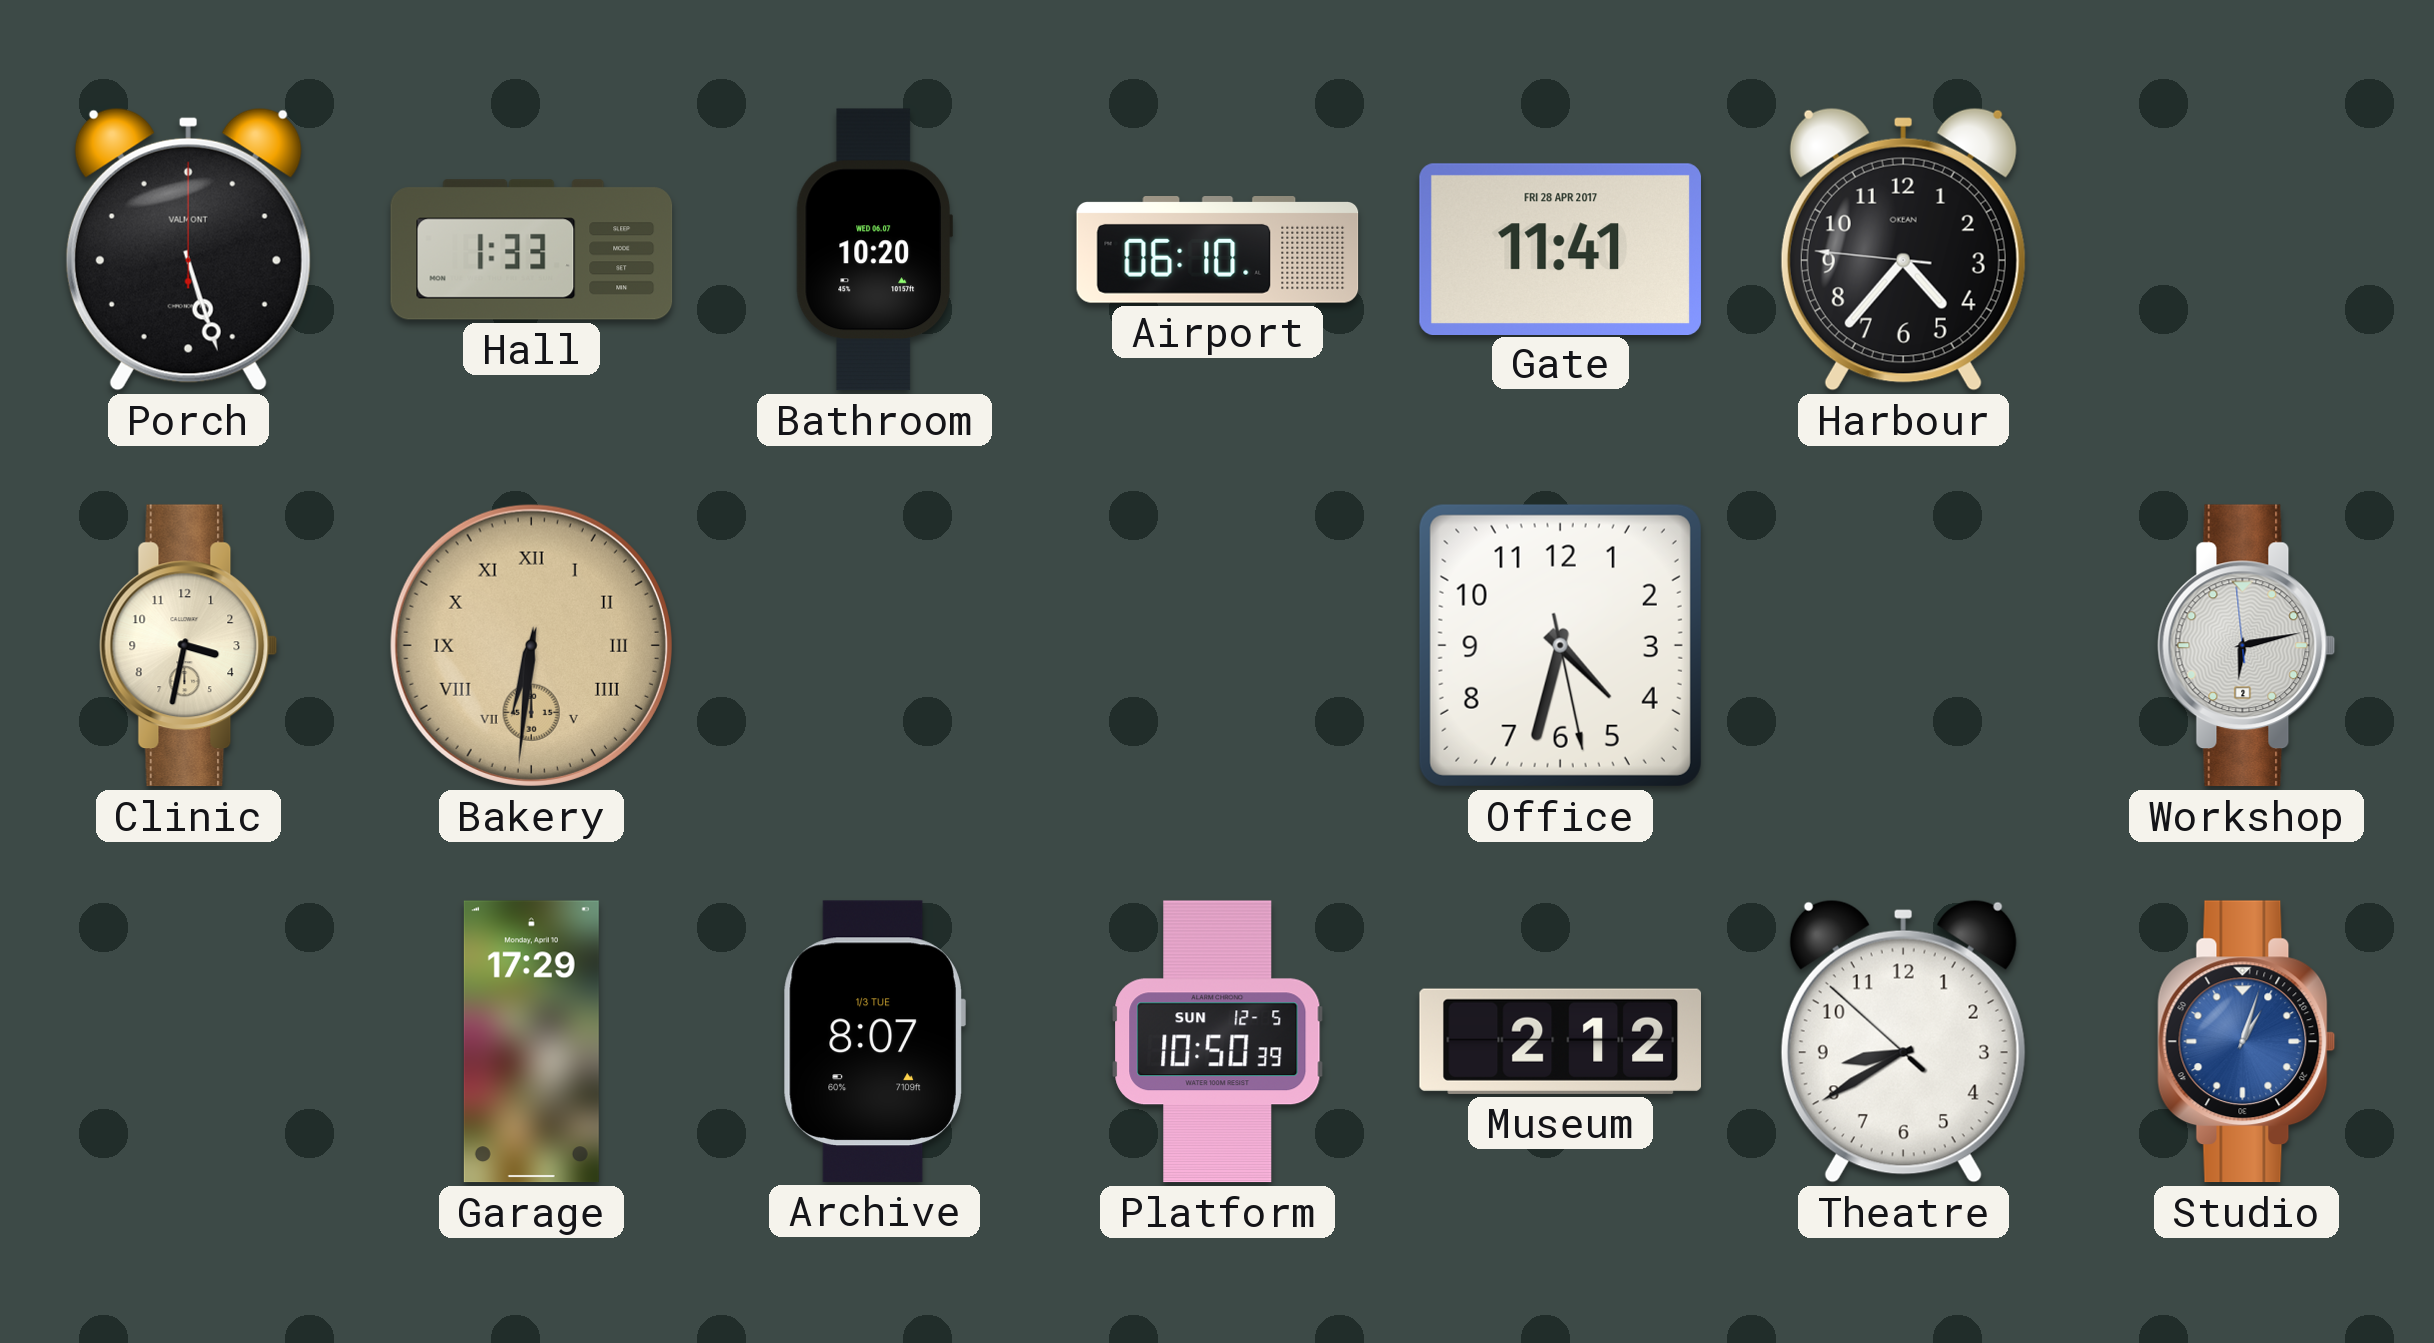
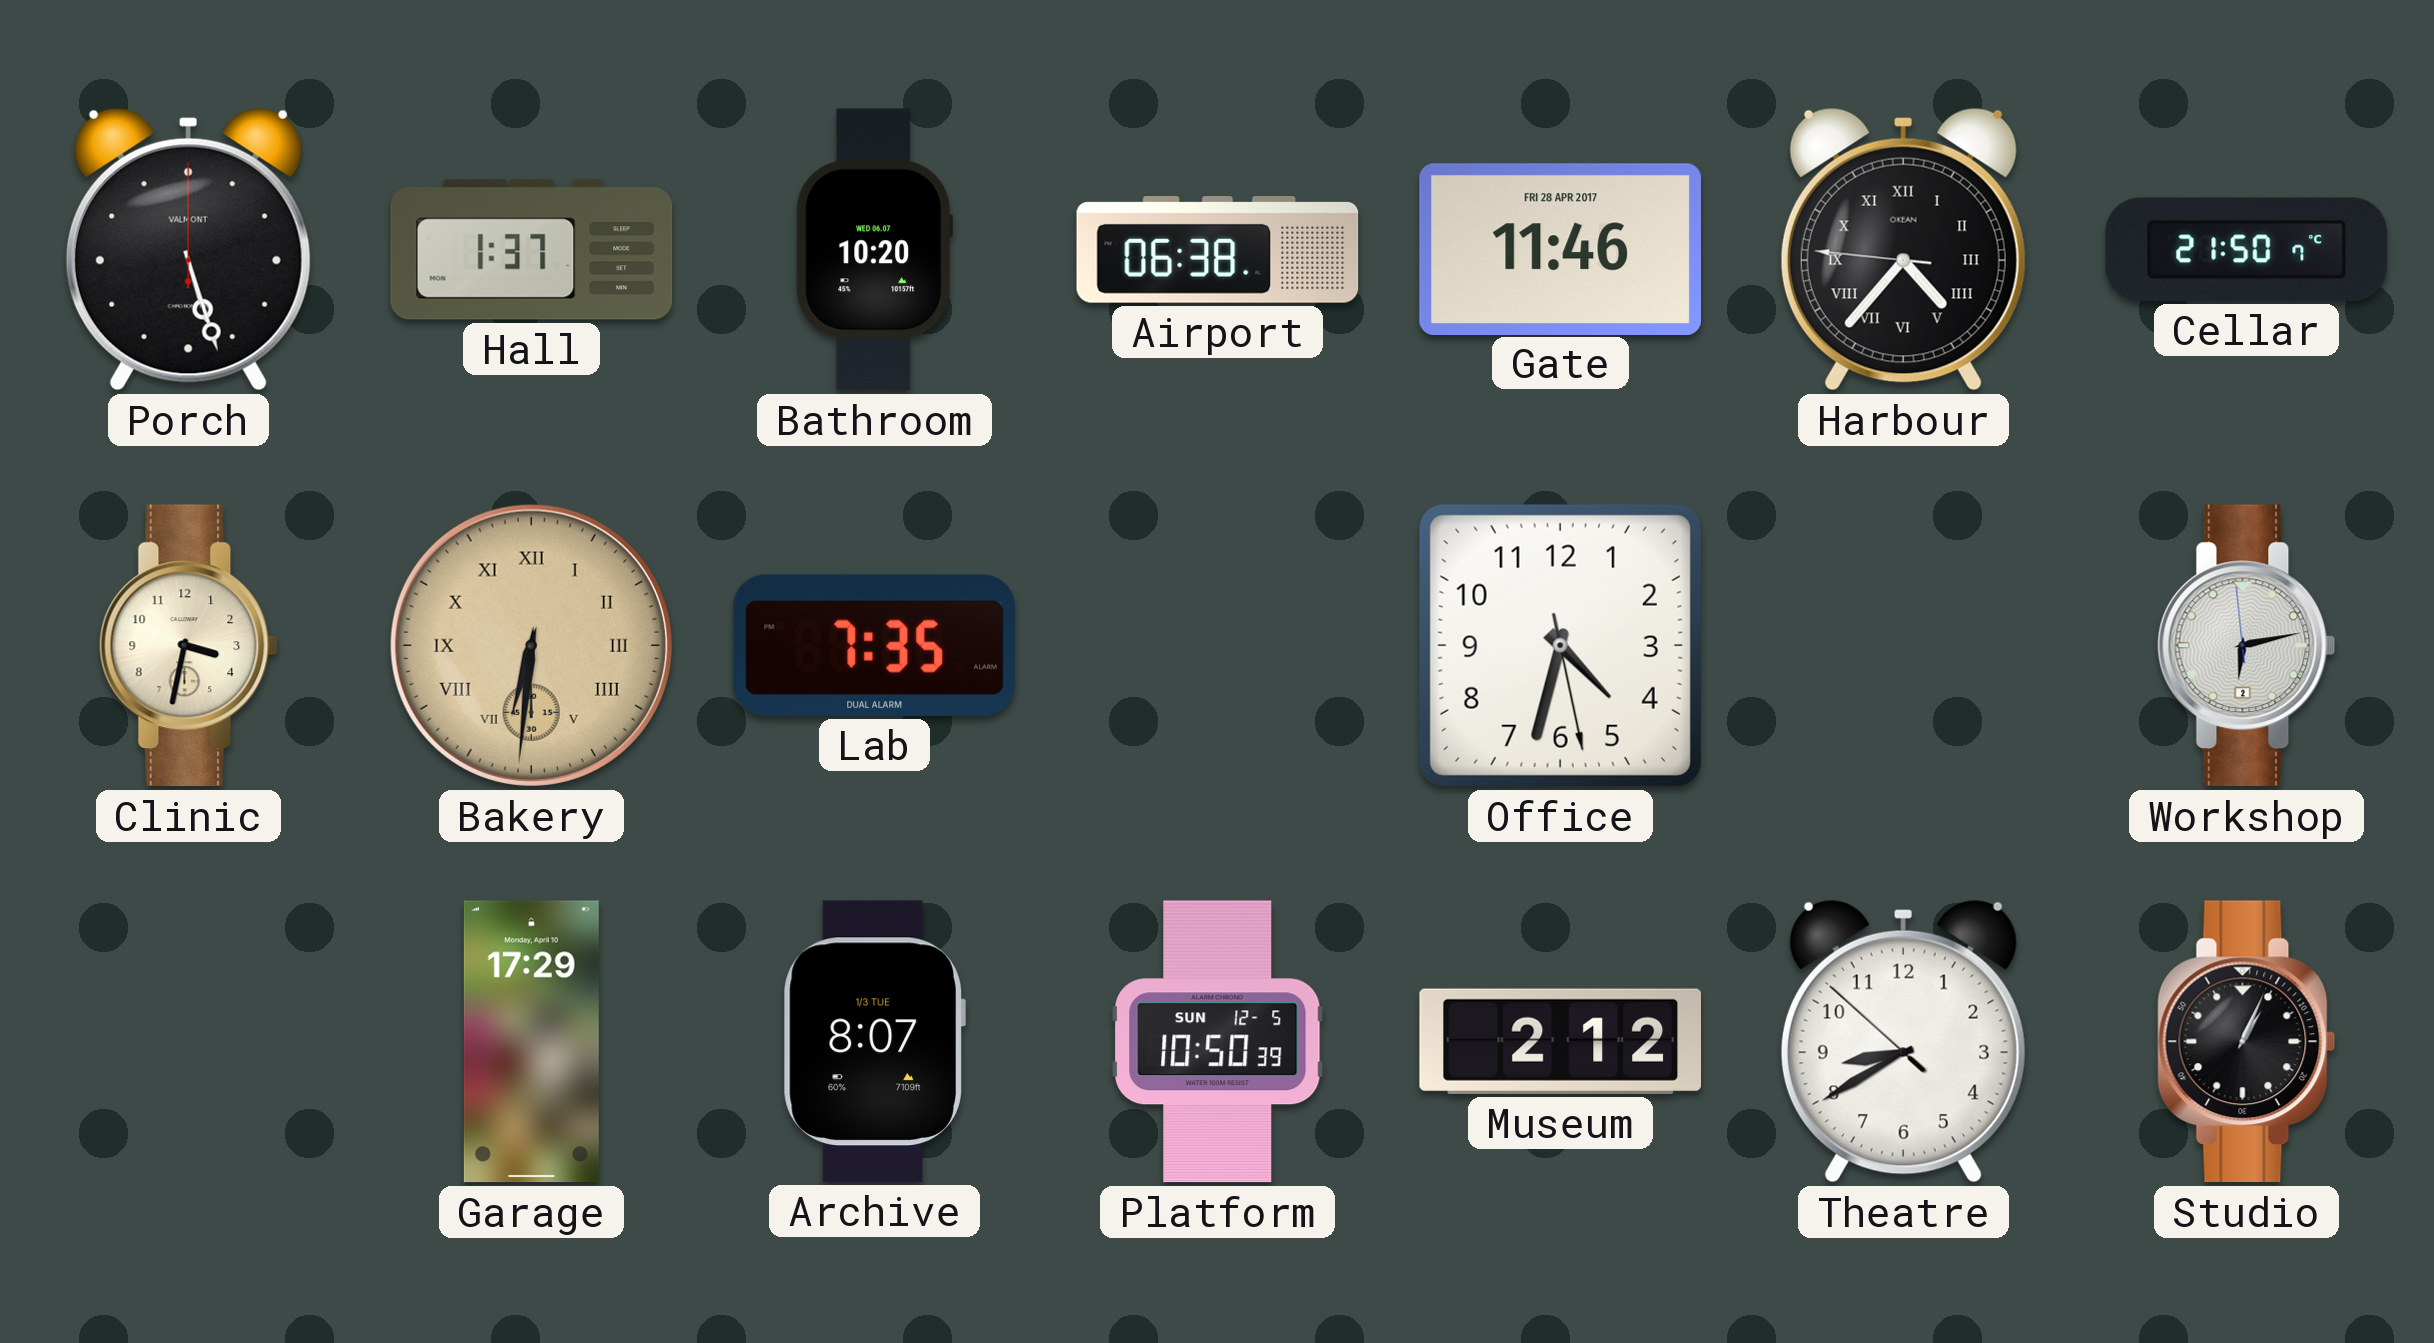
Hall: 1:33 -> 1:37 (532, 250)
Airport: 06:10 -> 06:38 (1218, 250)
Gate: 11:41 -> 11:46 (1560, 249)
Harbour numerals: Arabic -> Roman (1903, 249)
Cellar: none -> 21:50 (2247, 249)
Lab: none -> 7:35 (874, 645)
Studio: 1:03 -> 1:04 (2247, 1042)
Studio dial: blue -> black (2247, 1042)
